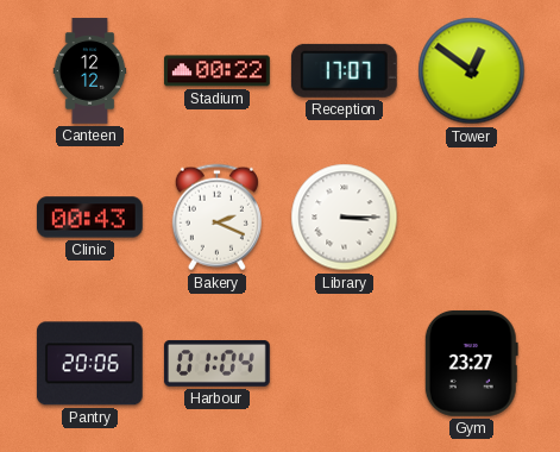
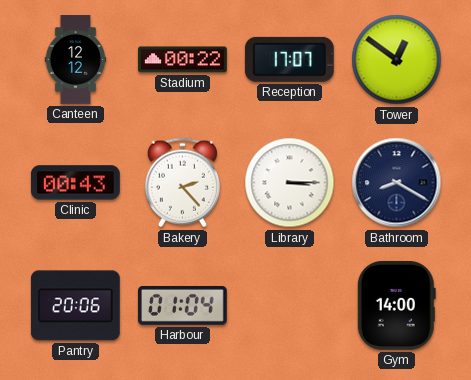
Bakery: 2:19 -> 2:23 (182, 183)
Bathroom: none -> 8:20 (397, 183)
Gym: 23:27 -> 14:00 (396, 305)
